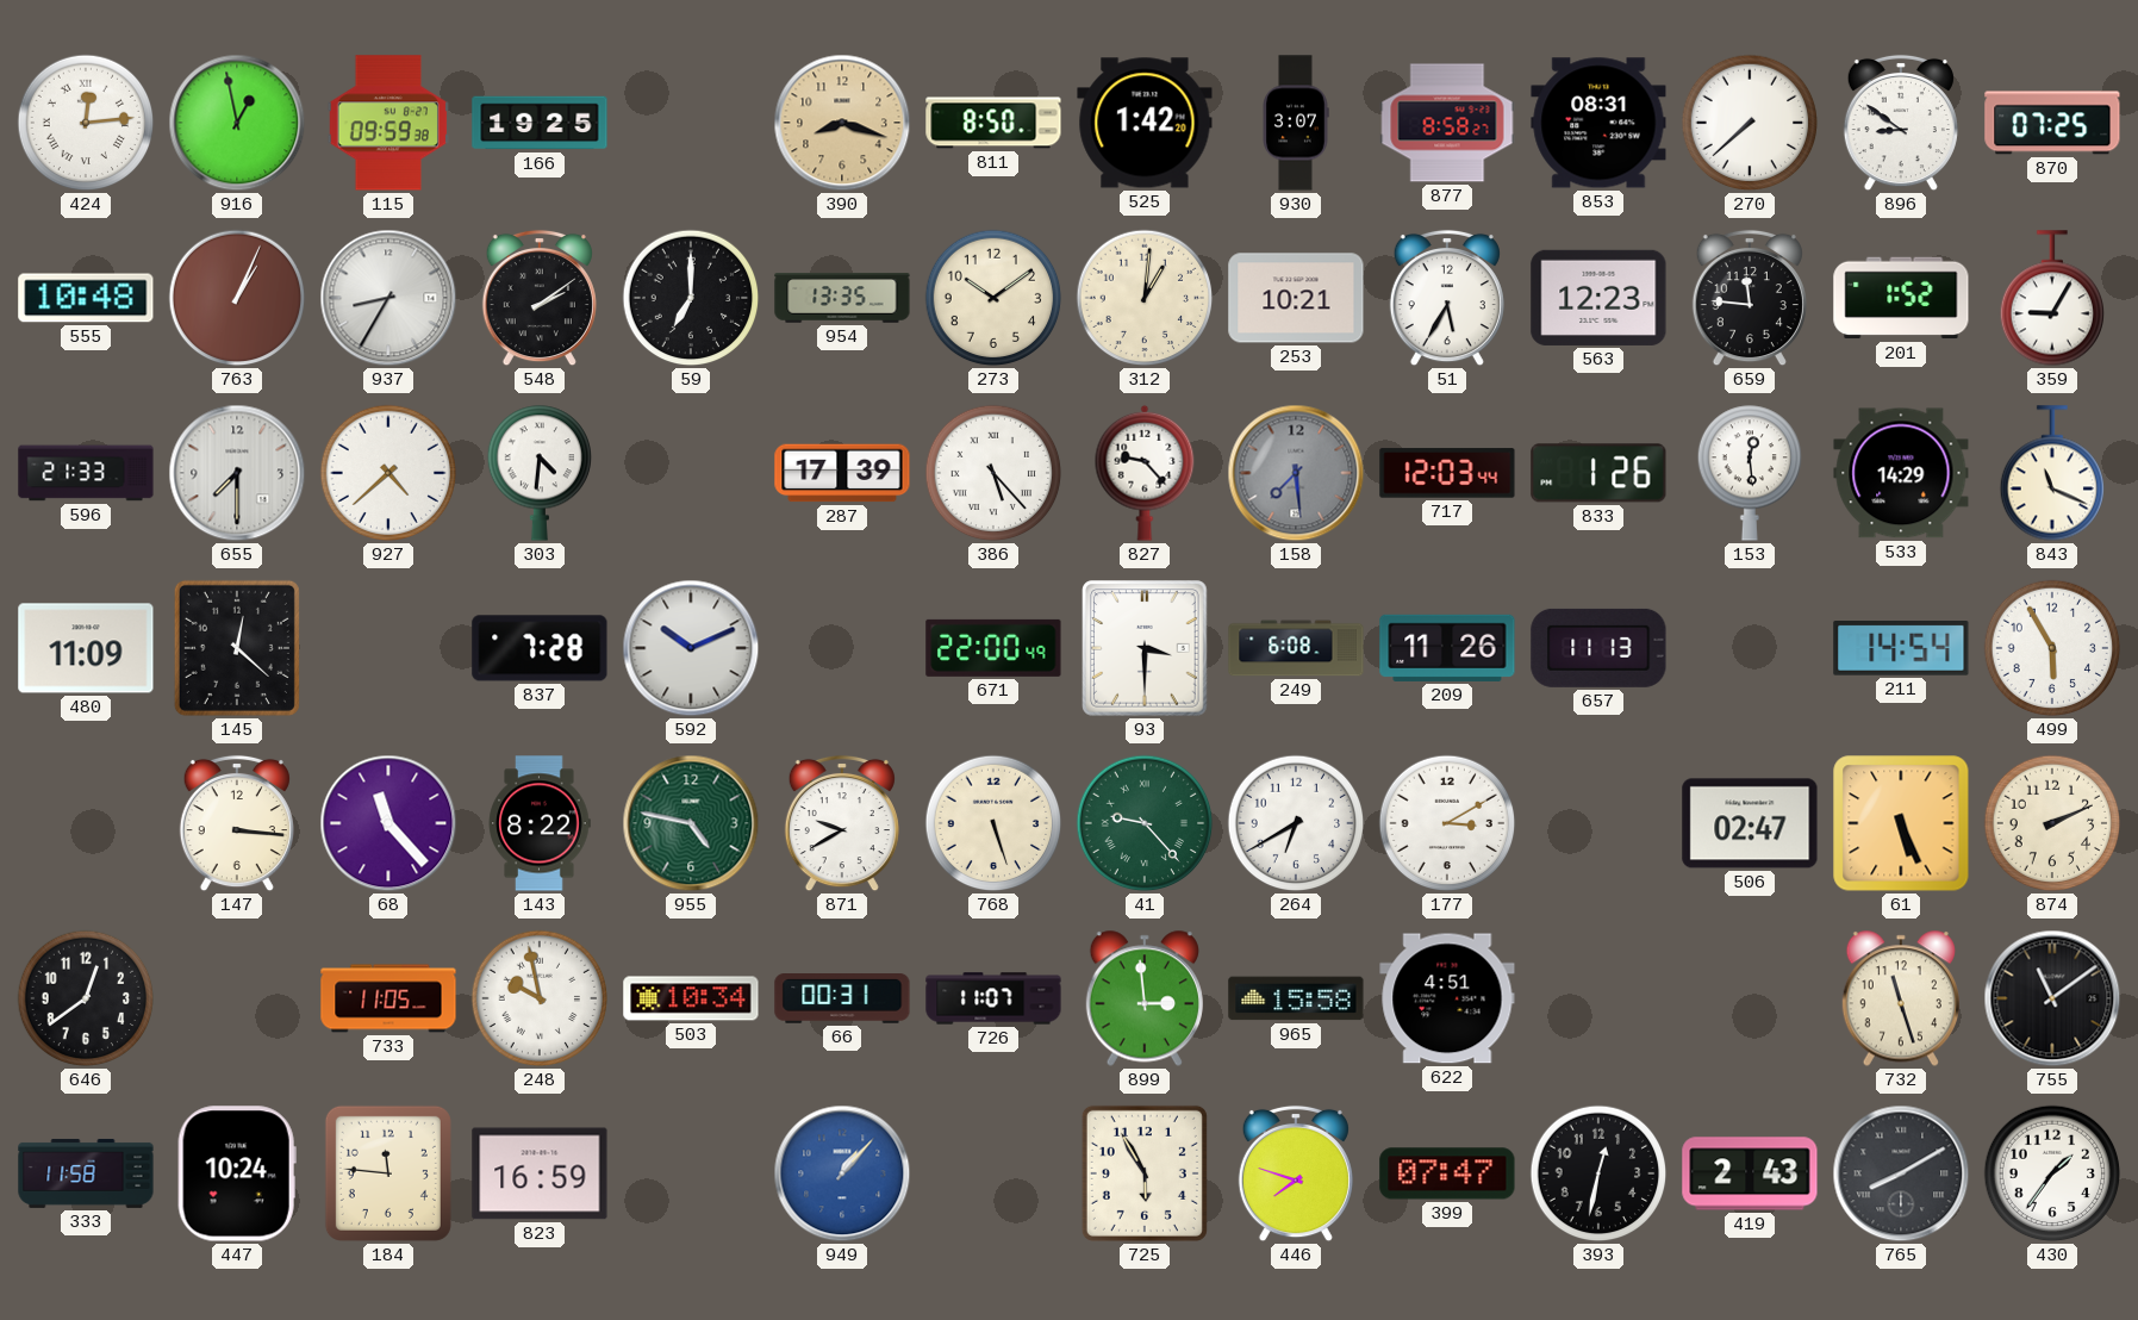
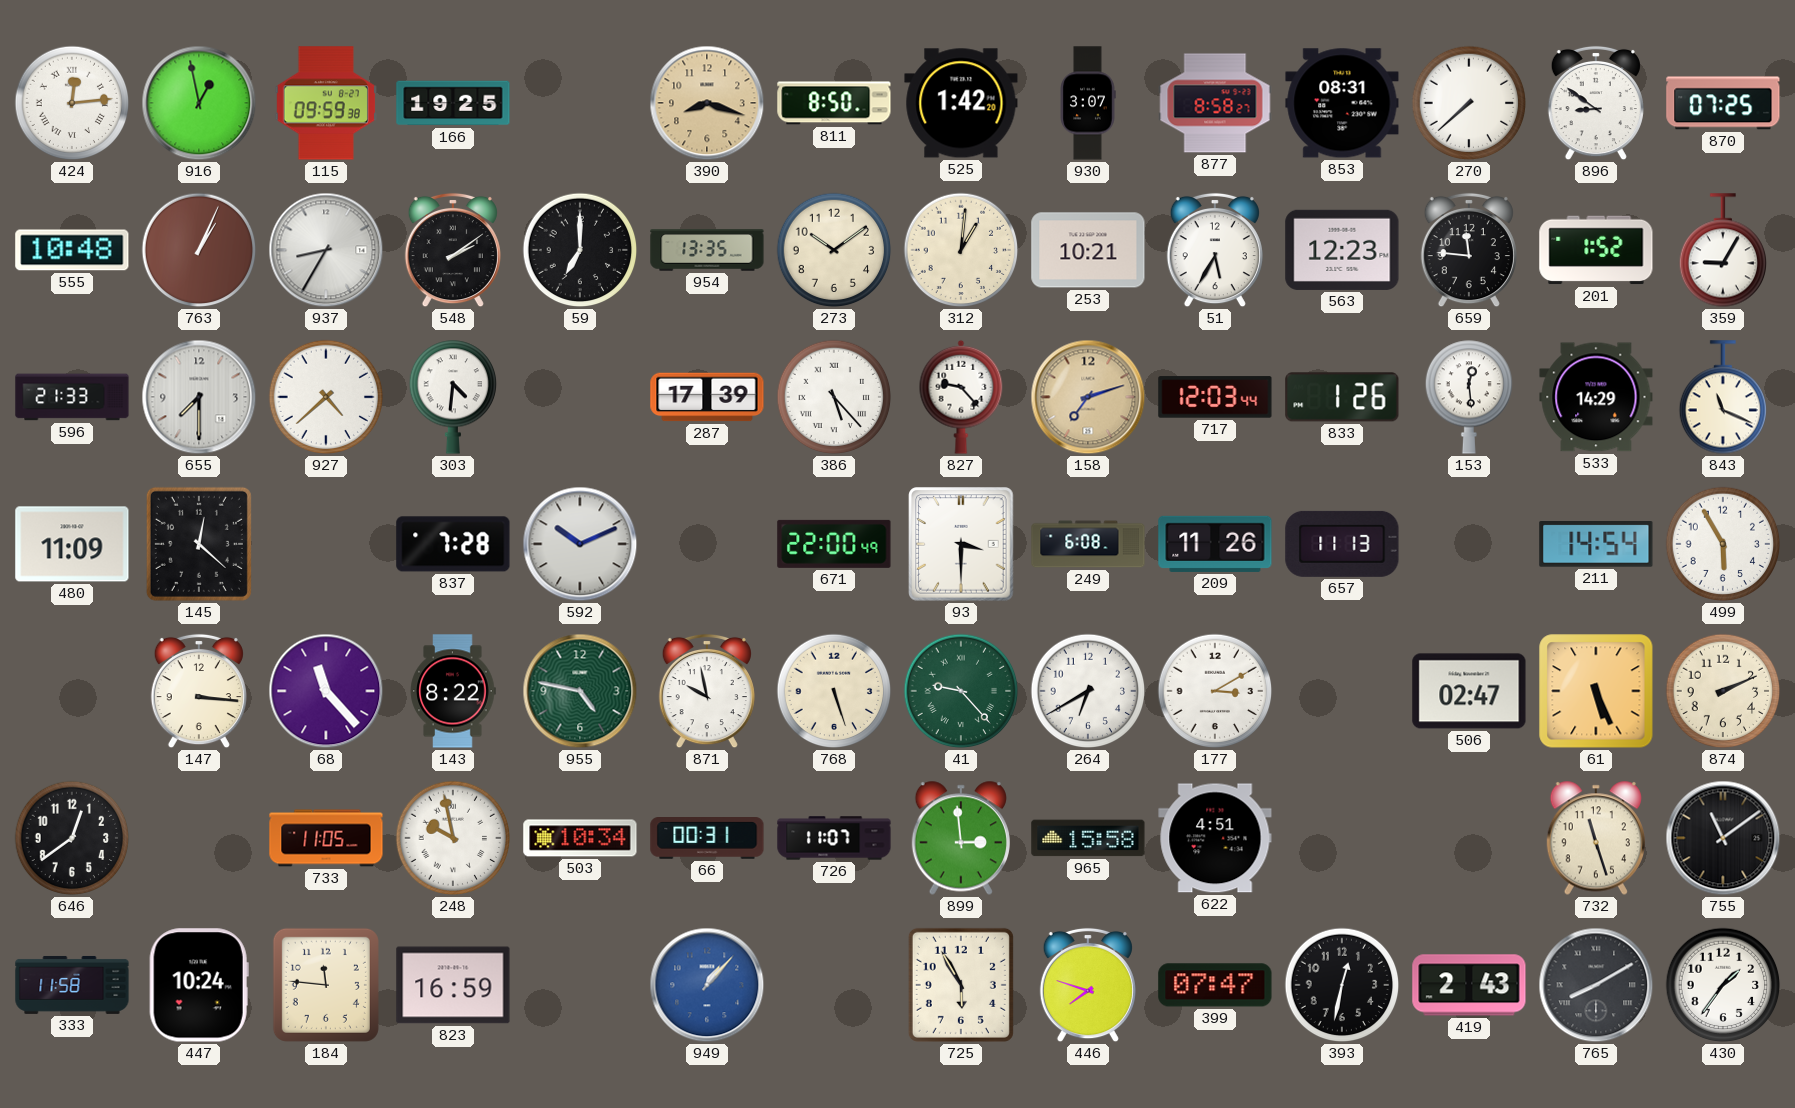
158: 7:29 -> 7:12 (1088, 397)
158 dial: grey -> champagne (1088, 397)
871: 9:40 -> 9:58 (707, 691)
